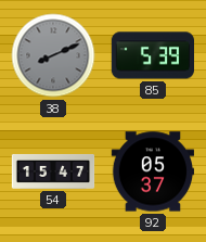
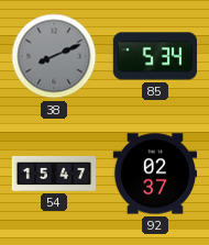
85: 5:39 -> 5:34 (154, 56)
92: 05:37 -> 02:37 (154, 174)
